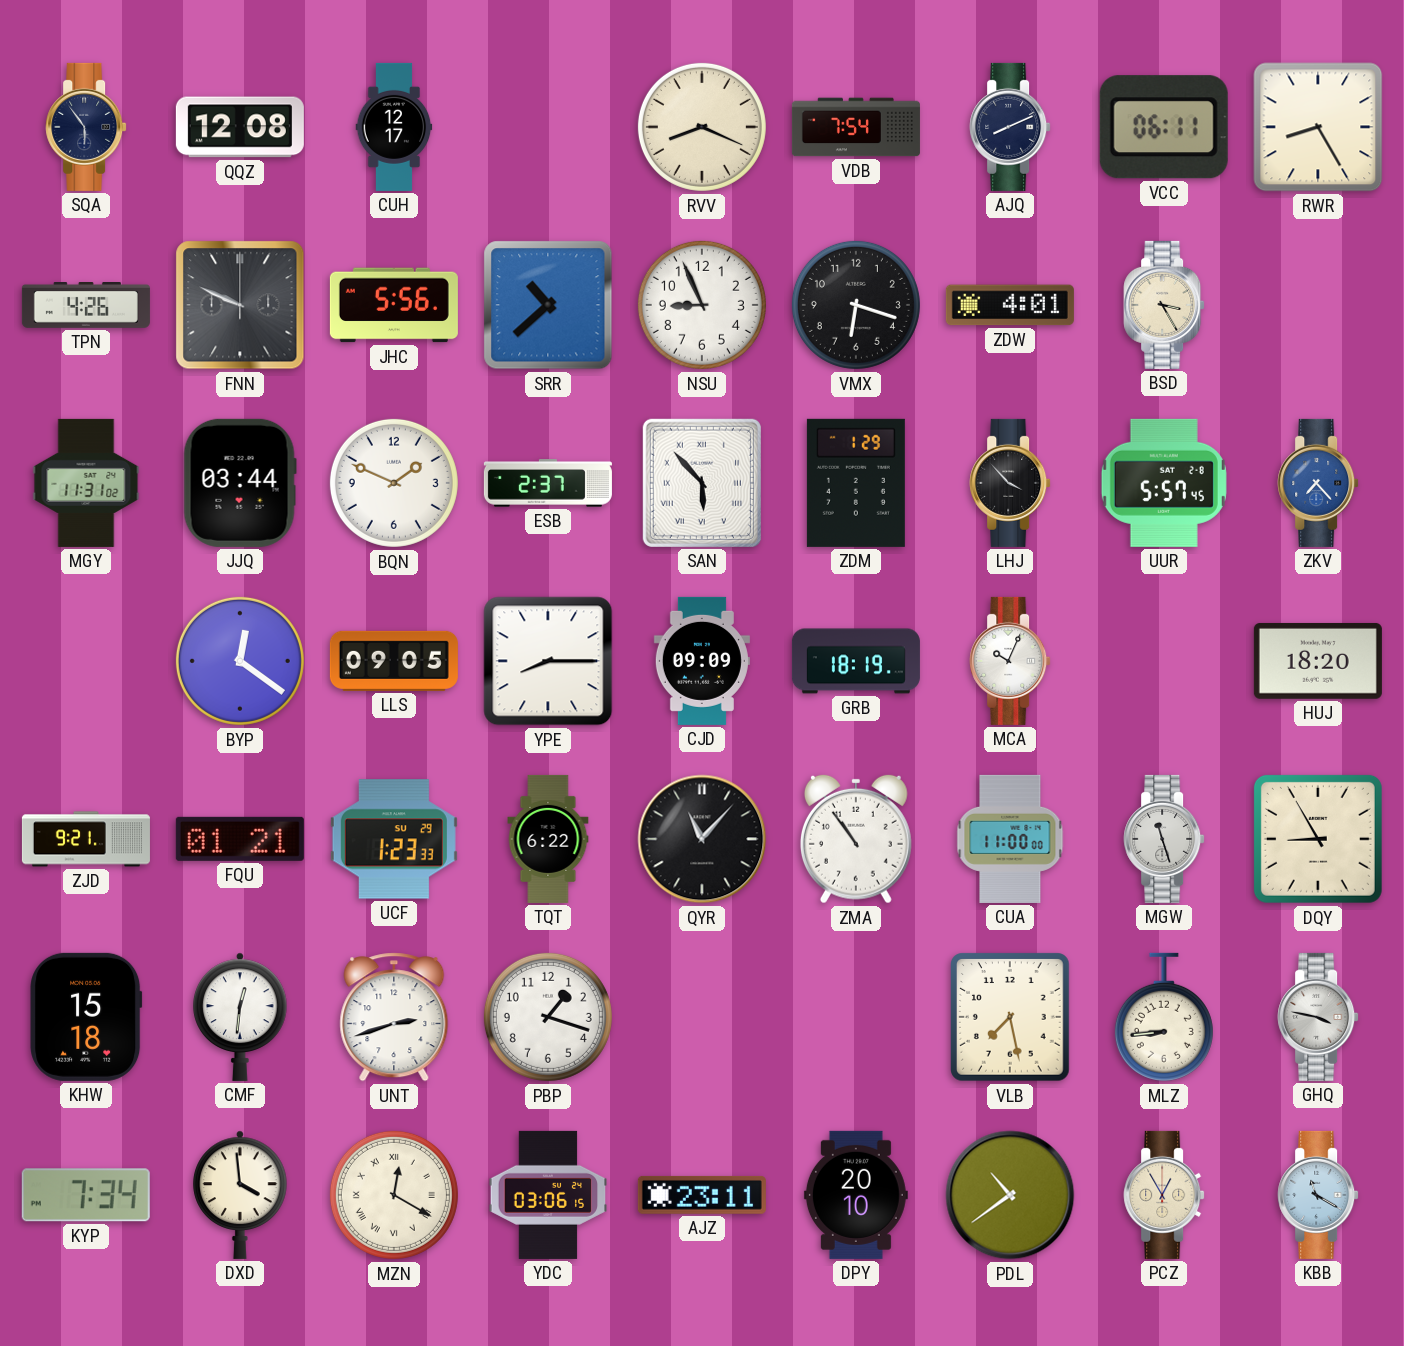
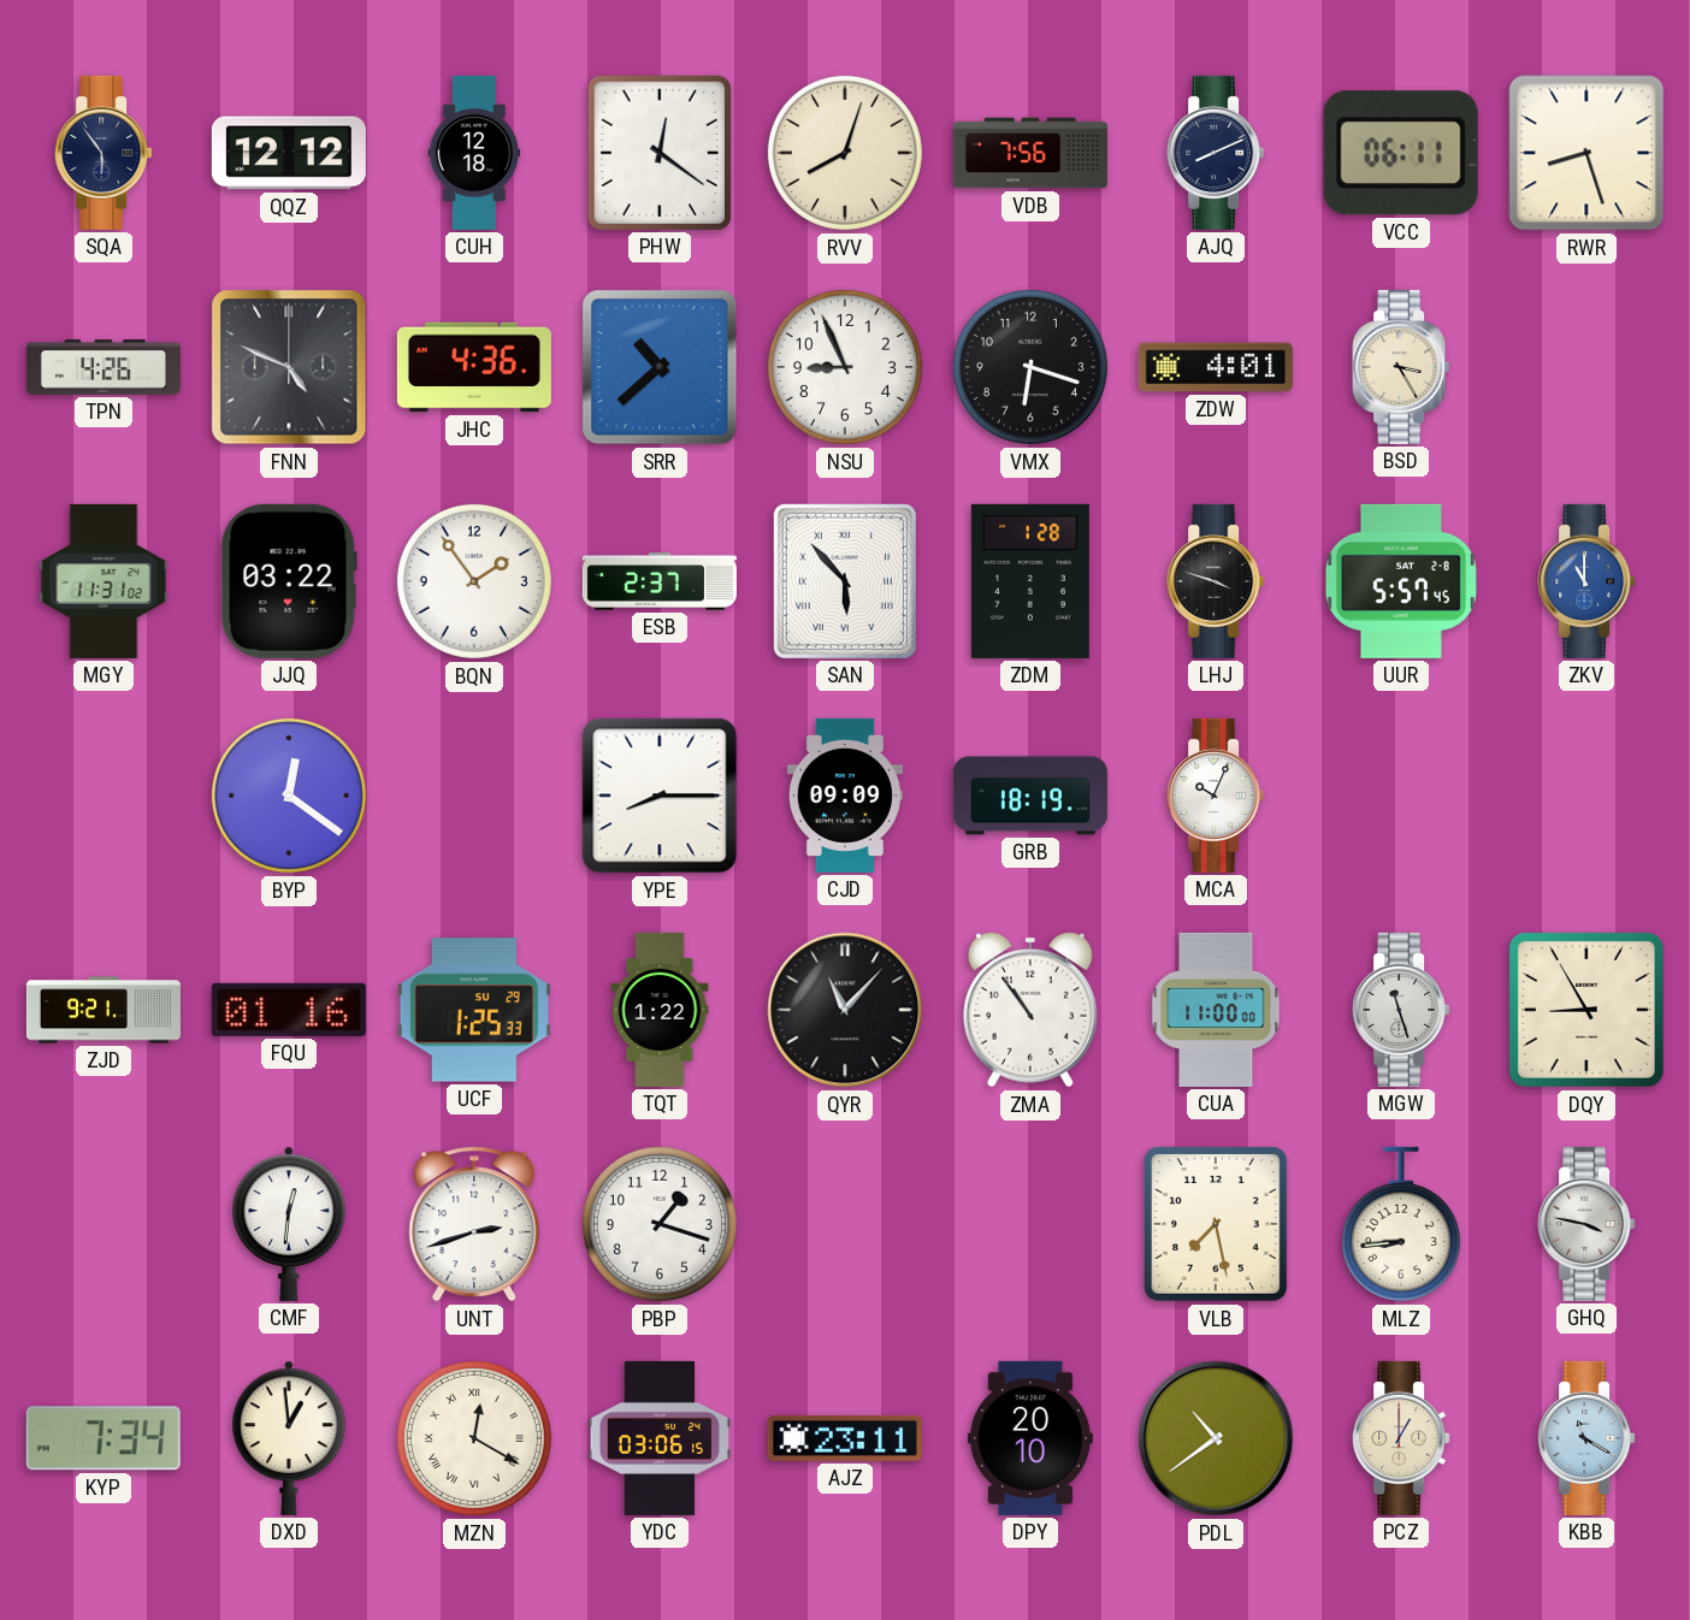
QQZ: 12:08 -> 12:12 (289, 153)
CUH: 12:17 -> 12:18 (474, 153)
PHW: none -> 12:21 (660, 153)
RVV: 8:19 -> 8:03 (845, 153)
VDB: 7:54 -> 7:56 (1030, 153)
RWR: 8:25 -> 8:27 (1586, 153)
FNN: 9:49 -> 4:49 (289, 367)
JHC: 5:56 -> 4:36 (474, 367)
JJQ: 03:44 -> 03:22 (289, 581)
BQN: 1:49 -> 1:54 (474, 581)
ZDM: 1:29 -> 1:28 (1030, 581)
LHJ: 3:53 -> 3:48 (1216, 581)
ZKV: 7:23 -> 11:00 (1586, 581)
LLS: 09:05 -> none (394, 661)
HUJ: 18:20 -> none (1318, 661)
FQU: 01:21 -> 01:16 (289, 1010)
UCF: 1:23 -> 1:25 (474, 1010)
TQT: 6:22 -> 1:22 (660, 1010)
KHW: 15:18 -> none (86, 1017)
DXD: 3:59 -> 12:59 (289, 1438)
PCZ: 12:55 -> 1:00 (1401, 1438)
